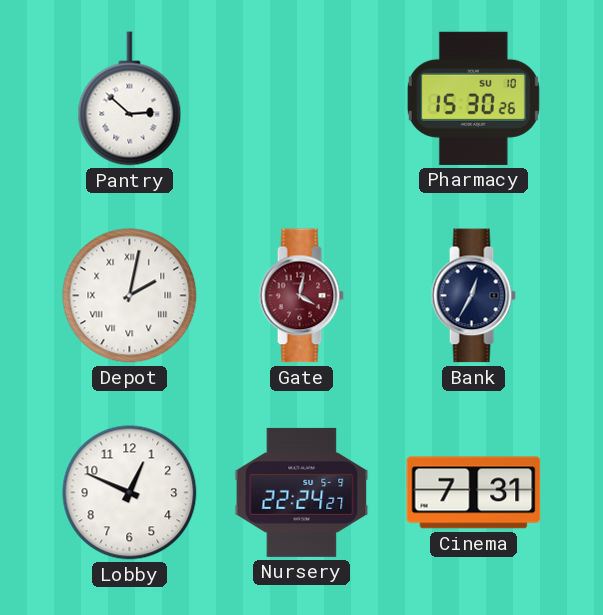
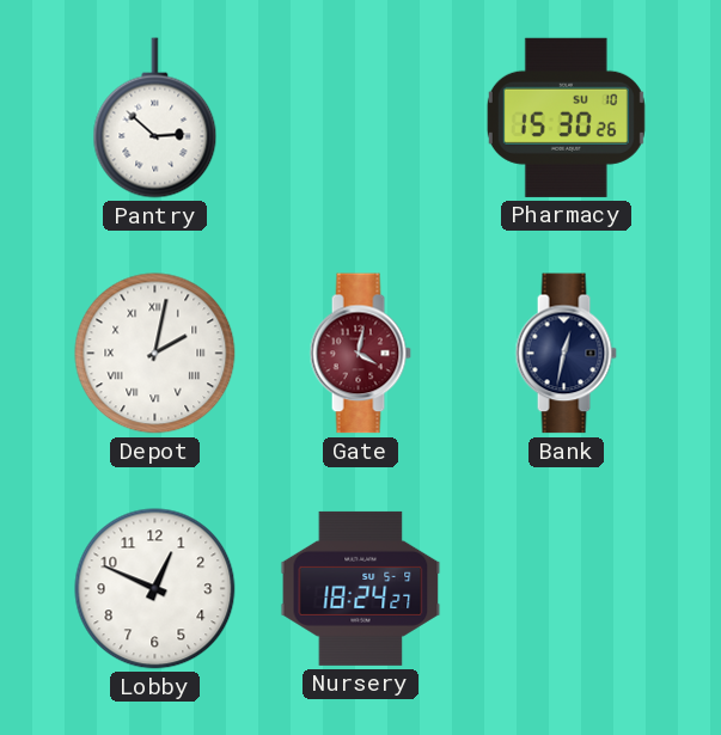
Bank: 12:35 -> 12:32 (566, 354)
Nursery: 22:24 -> 18:24 (361, 588)
Cinema: 7:31 -> none (474, 493)
